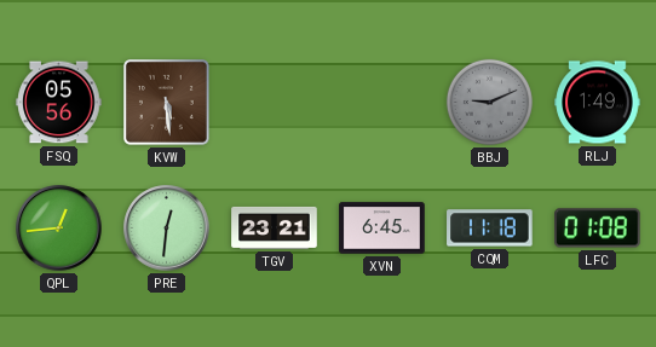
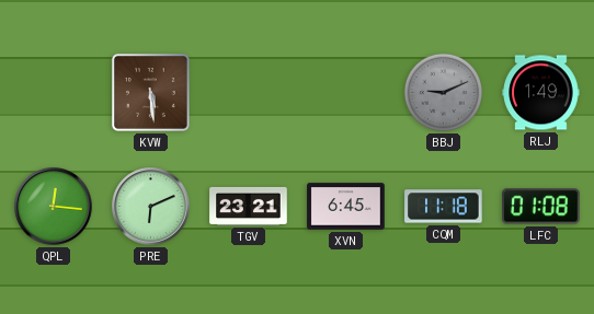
FSQ: 05:56 -> none (59, 103)
QPL: 12:44 -> 12:16 (54, 207)
PRE: 12:31 -> 6:11 (151, 207)
